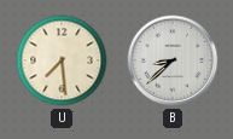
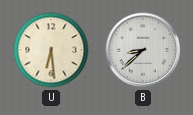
U: 7:29 -> 6:29 (51, 50)
